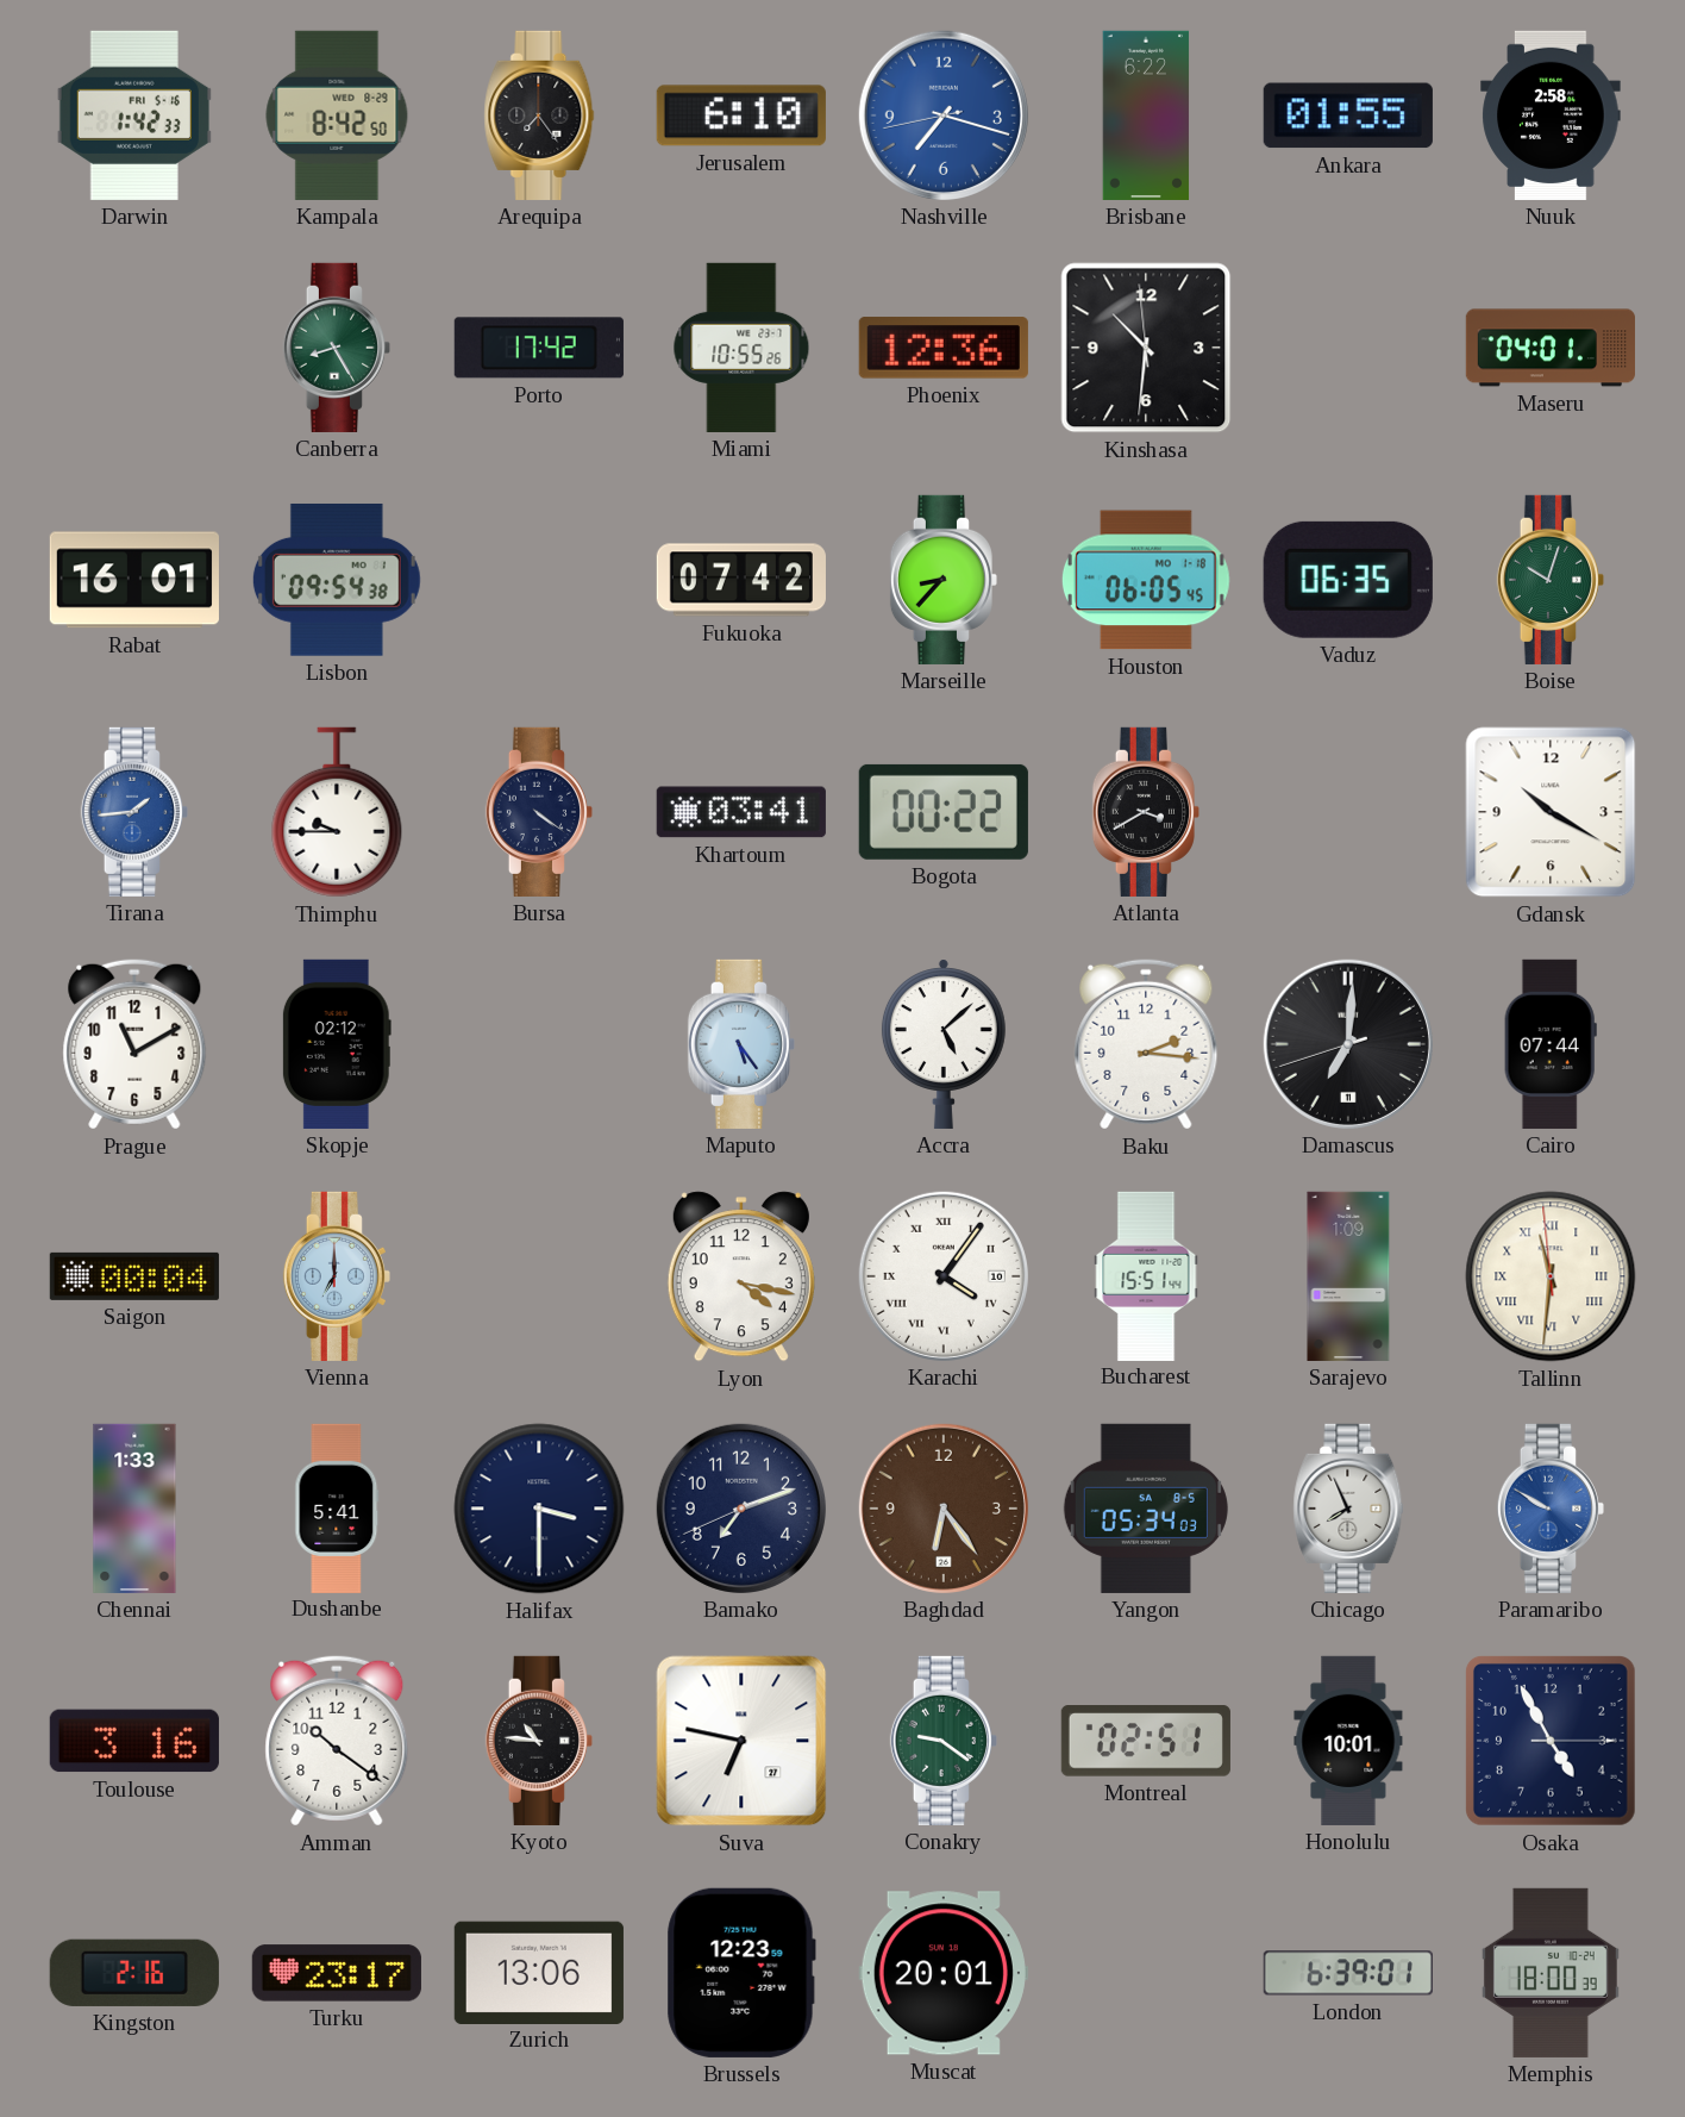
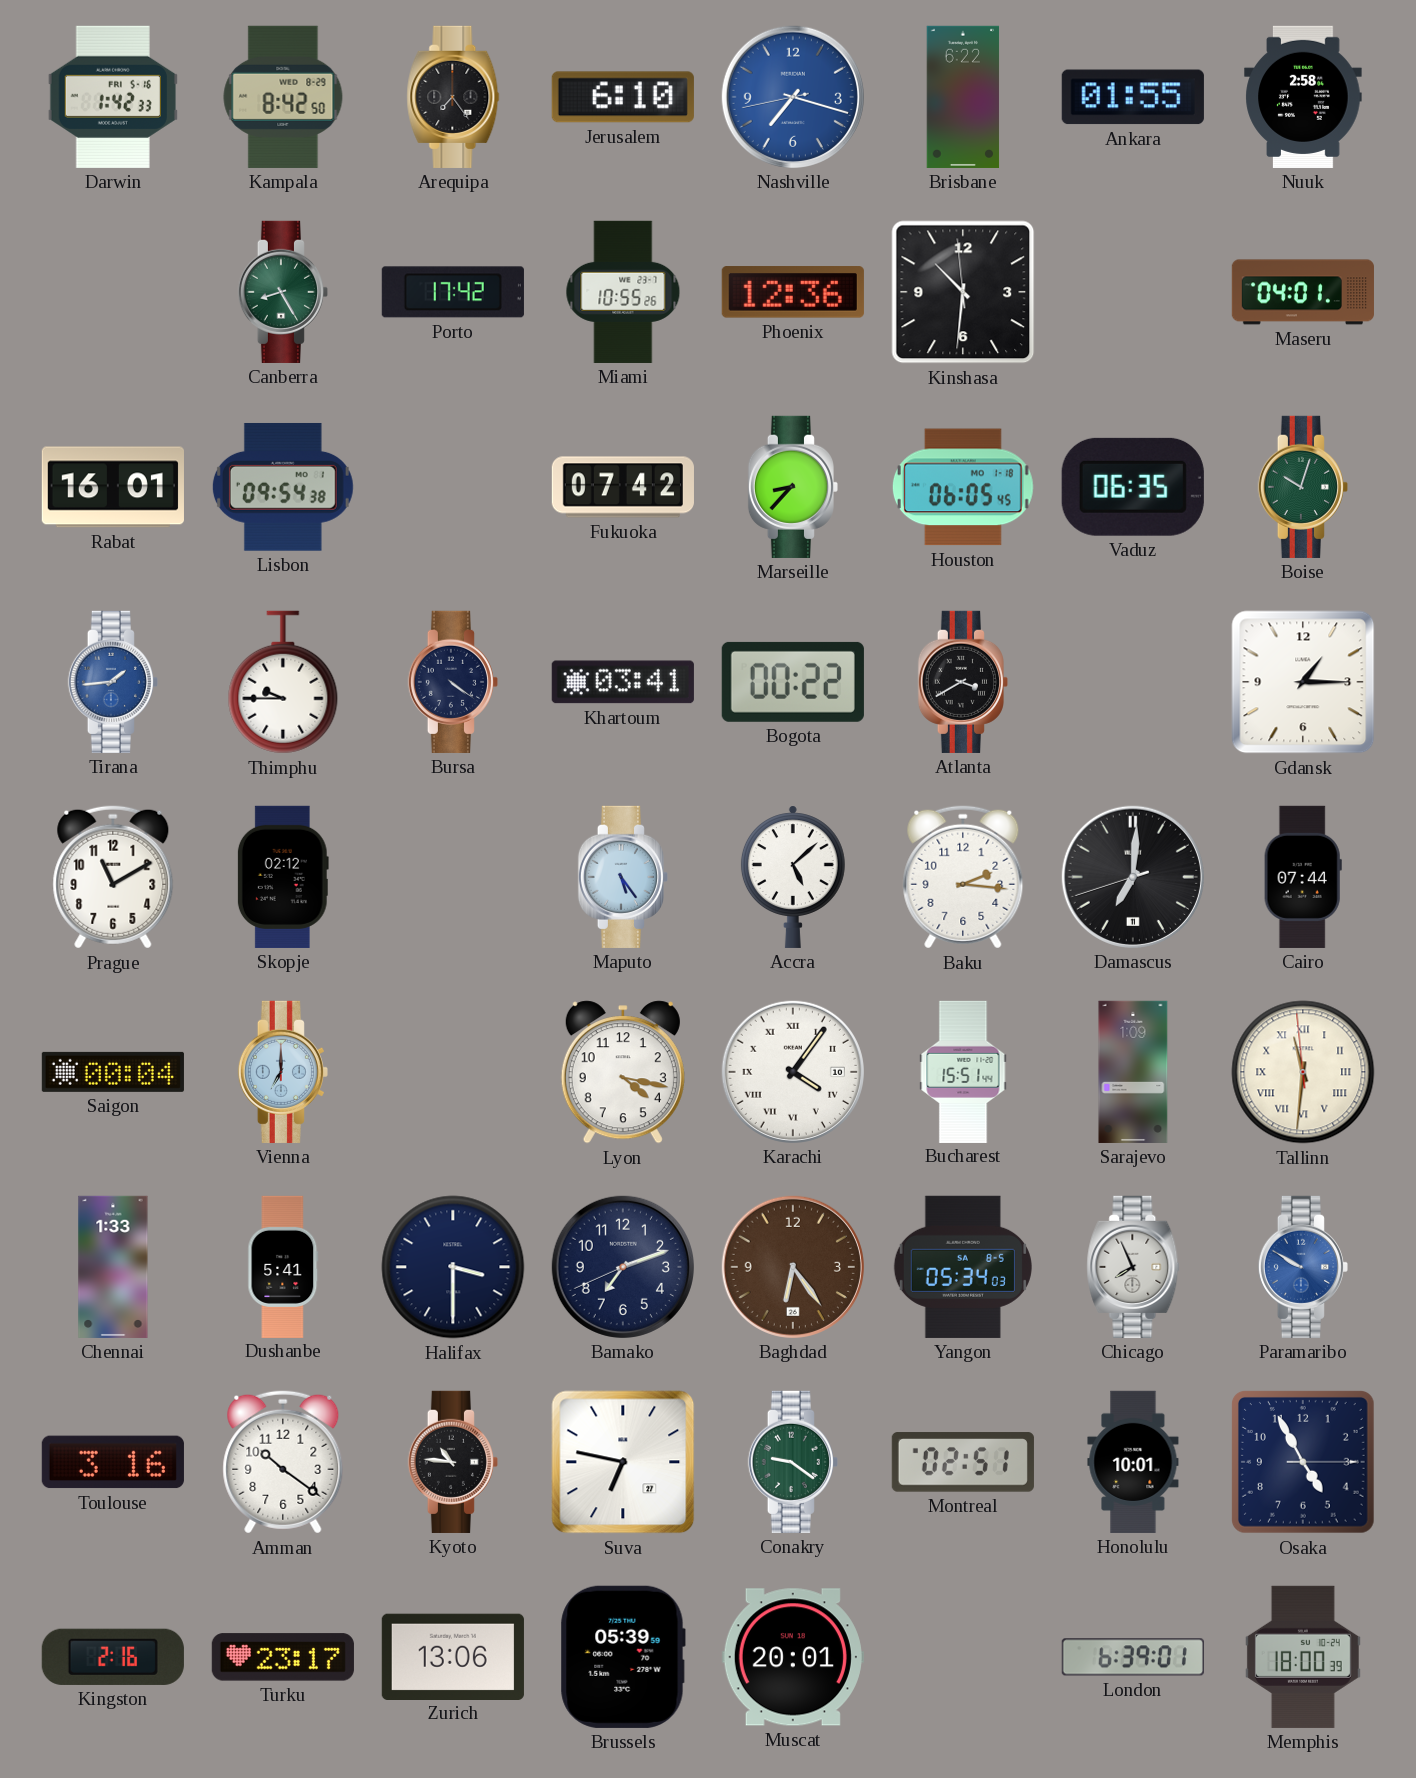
Gdansk: 10:20 -> 1:15 (1303, 682)
Brussels: 12:23 -> 05:39 (623, 1657)
